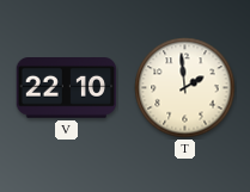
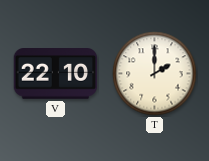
T: 1:59 -> 2:00 (155, 74)
